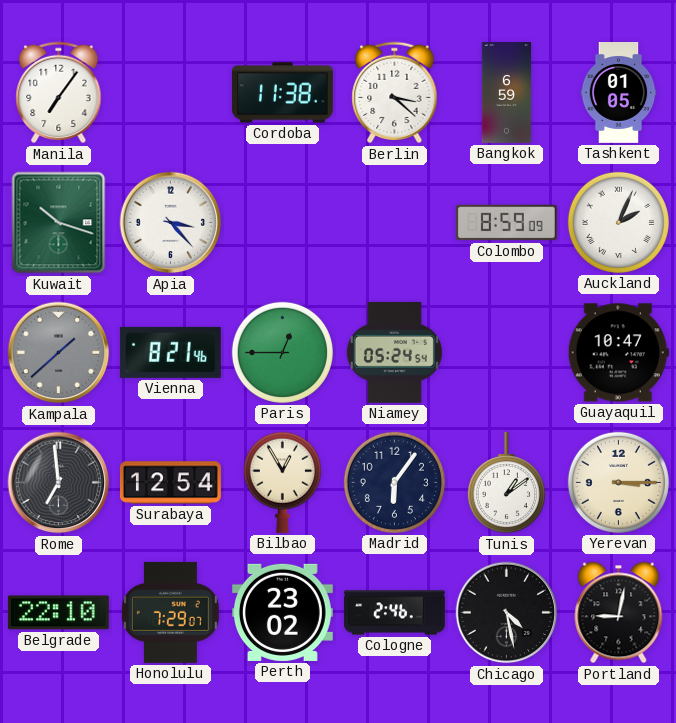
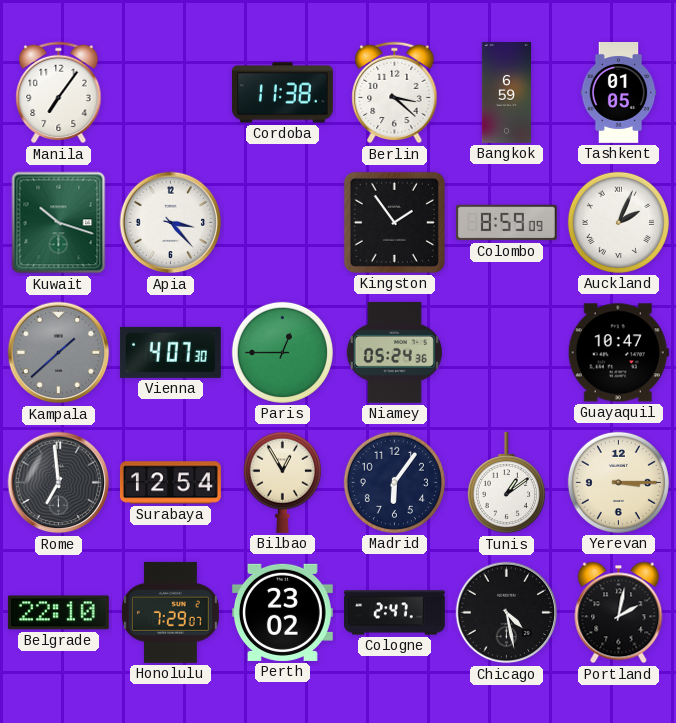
Kingston: none -> 1:54 (394, 222)
Vienna: 8:21 -> 4:07 (170, 352)
Niamey: 05:24:54 -> 05:24:36 (394, 352)
Cologne: 2:46 -> 2:47 (395, 613)
Portland: 9:02 -> 2:02 (619, 613)
